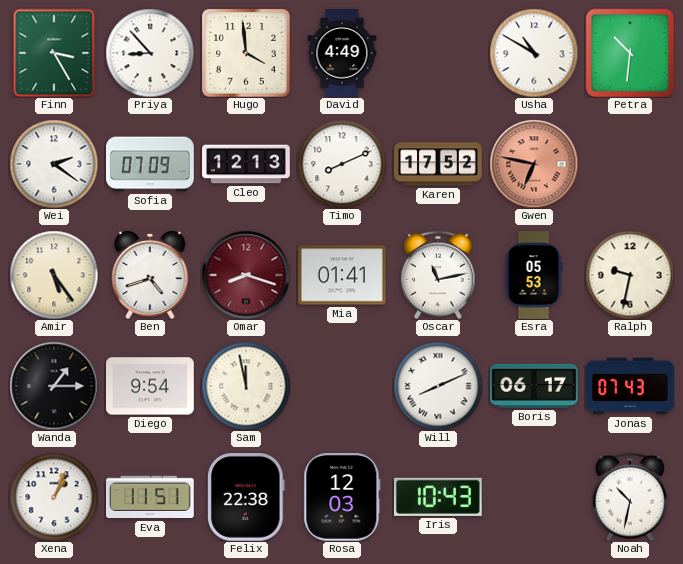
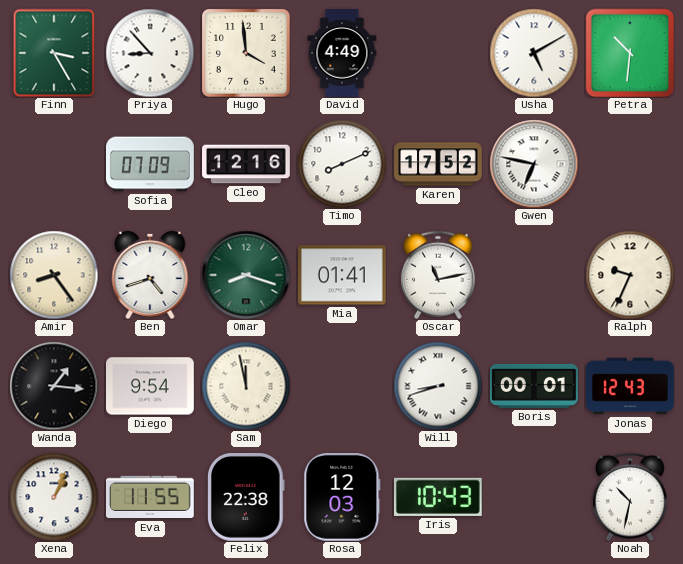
Usha: 10:50 -> 5:10 (534, 53)
Wei: 2:21 -> none (54, 164)
Cleo: 12:13 -> 12:16 (246, 164)
Gwen dial: salmon -> white (534, 164)
Amir: 5:24 -> 8:24 (54, 275)
Omar dial: burgundy -> green (246, 275)
Esra: 05:53 -> none (534, 275)
Ralph: 9:32 -> 9:34 (630, 275)
Wanda: 1:15 -> 1:16 (54, 386)
Will: 8:11 -> 8:42 (438, 386)
Boris: 06:17 -> 00:01 (535, 386)
Jonas: 07:43 -> 12:43 (631, 386)
Eva: 11:51 -> 11:55 (151, 497)
